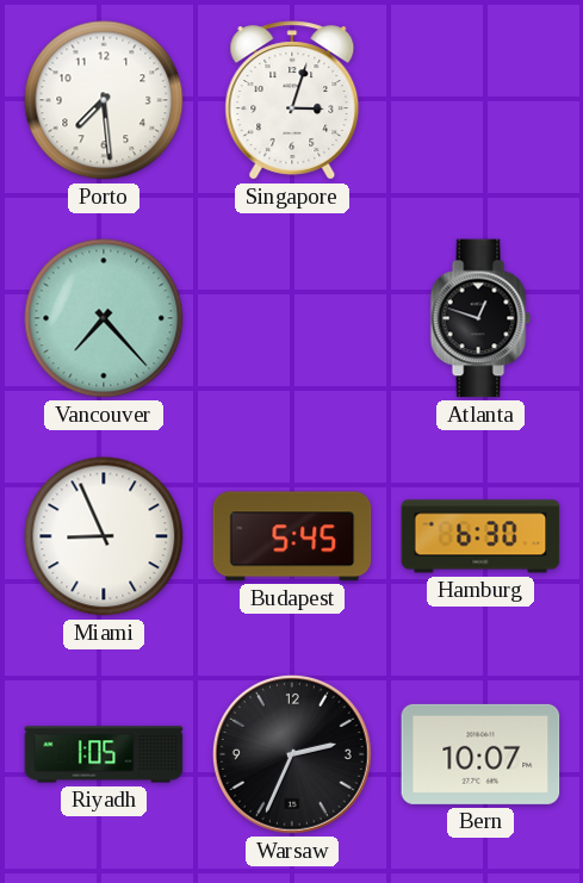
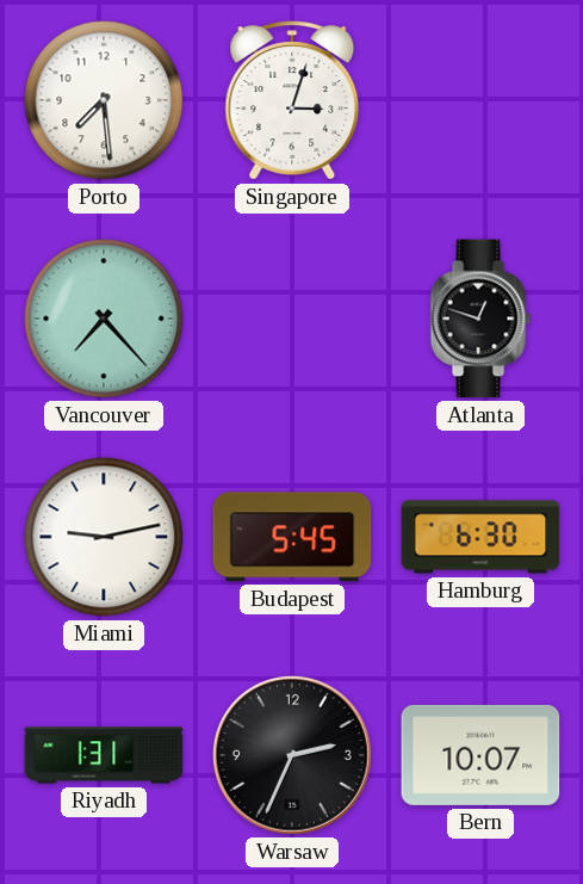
Miami: 8:56 -> 9:13 (104, 537)
Riyadh: 1:05 -> 1:31 (104, 755)
